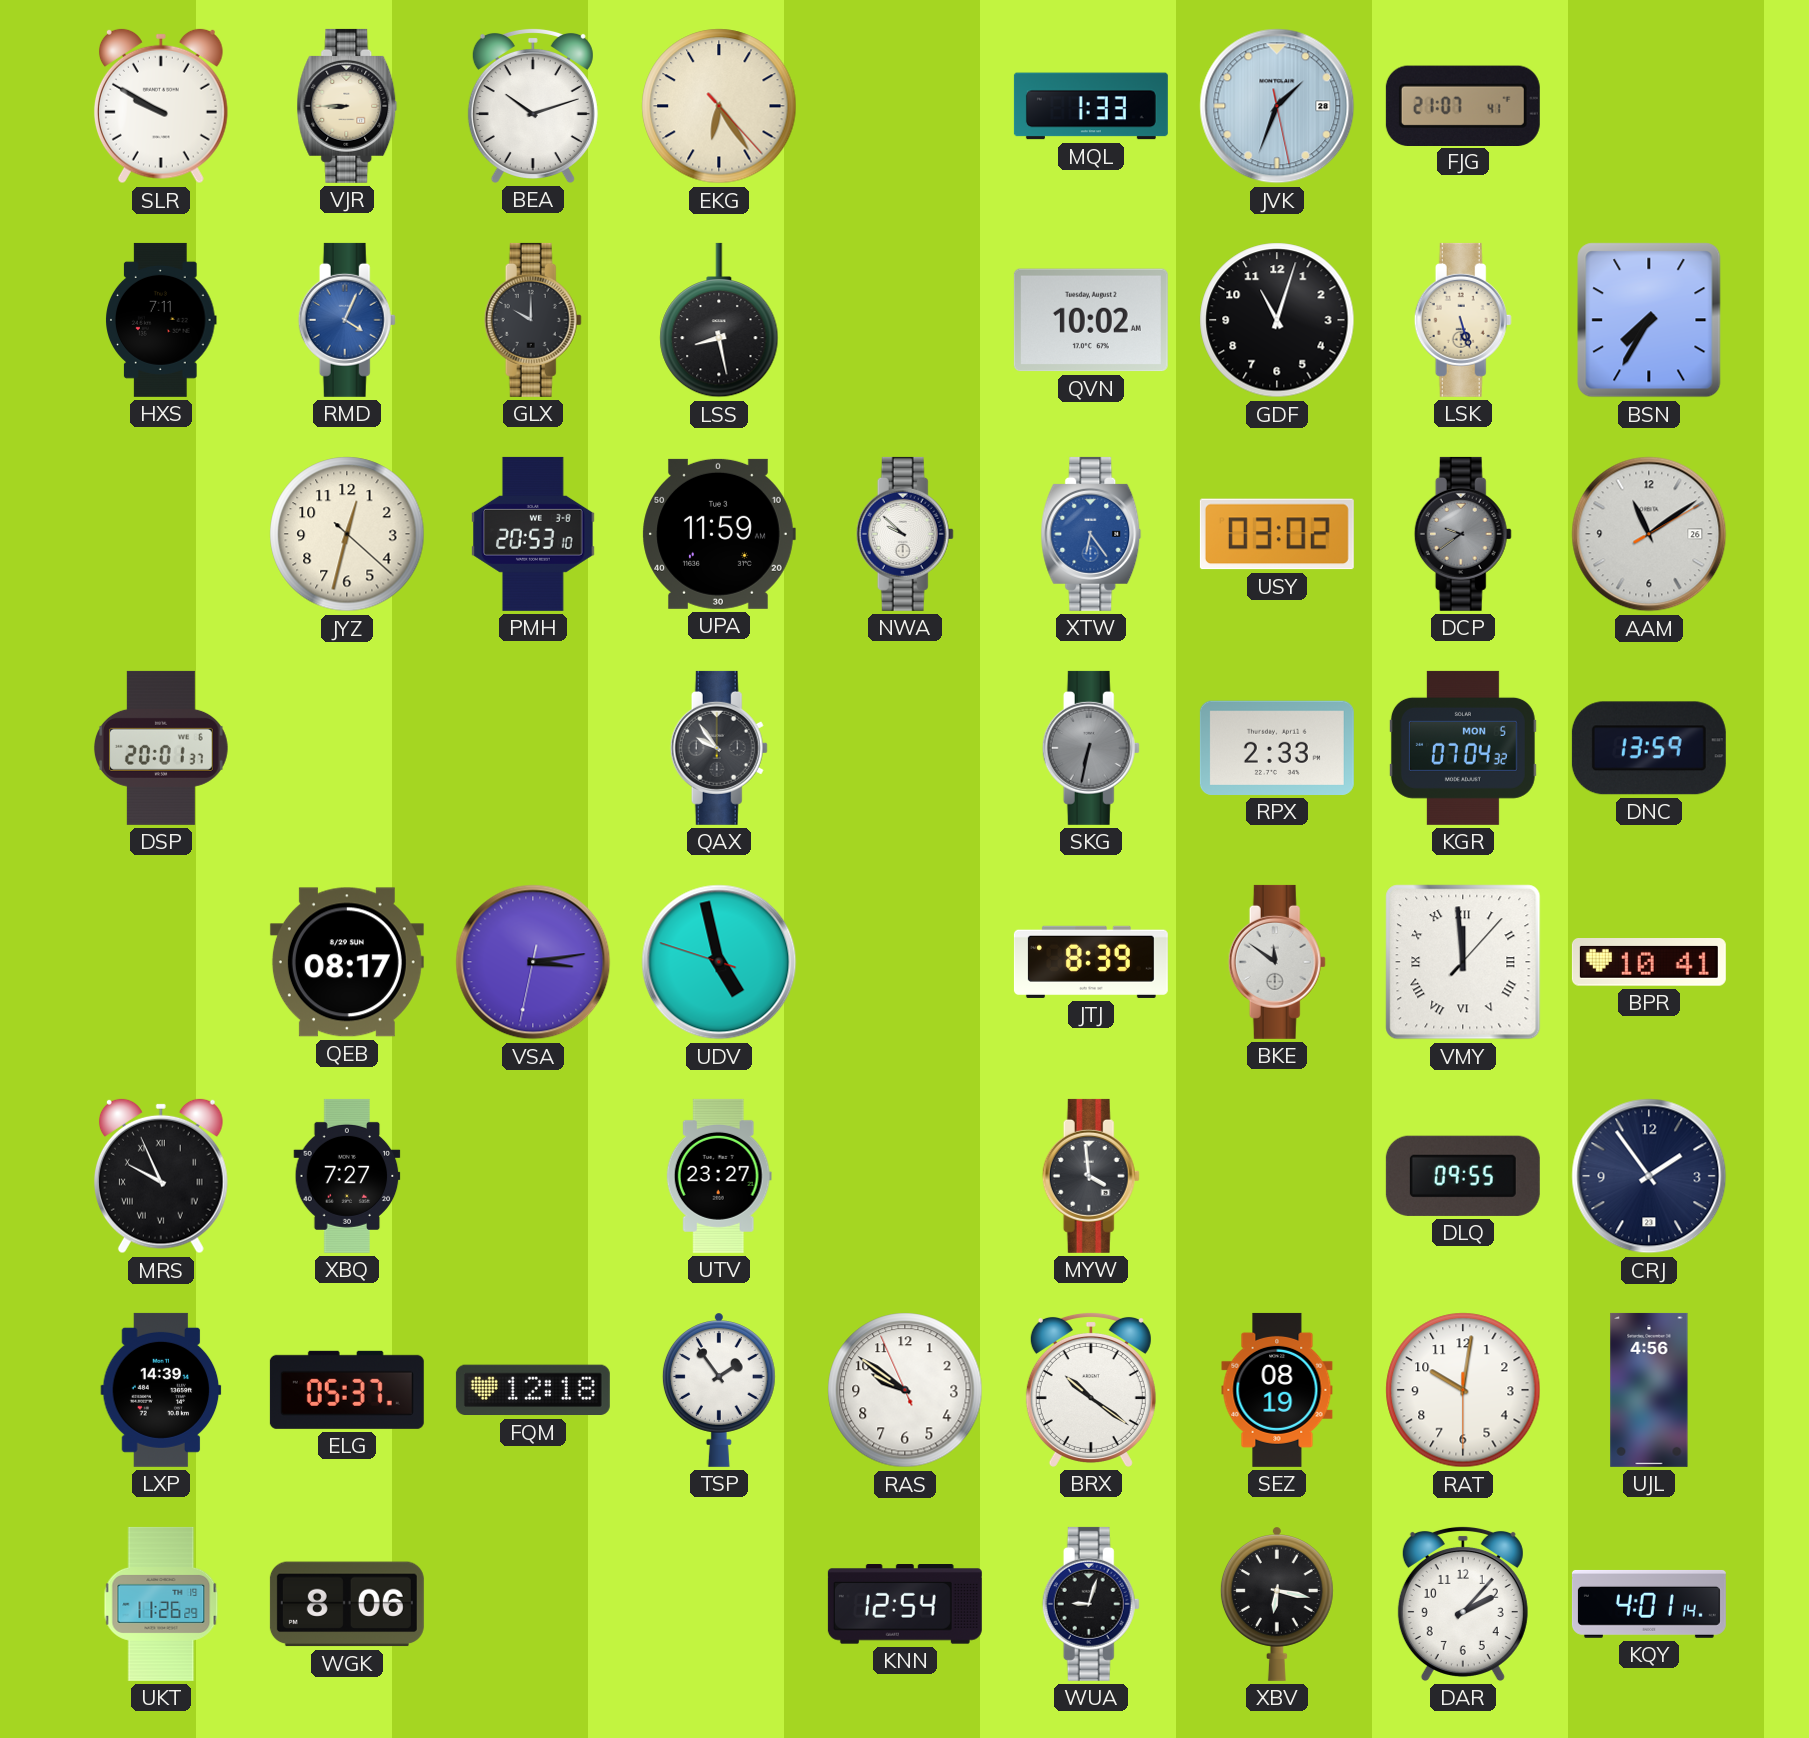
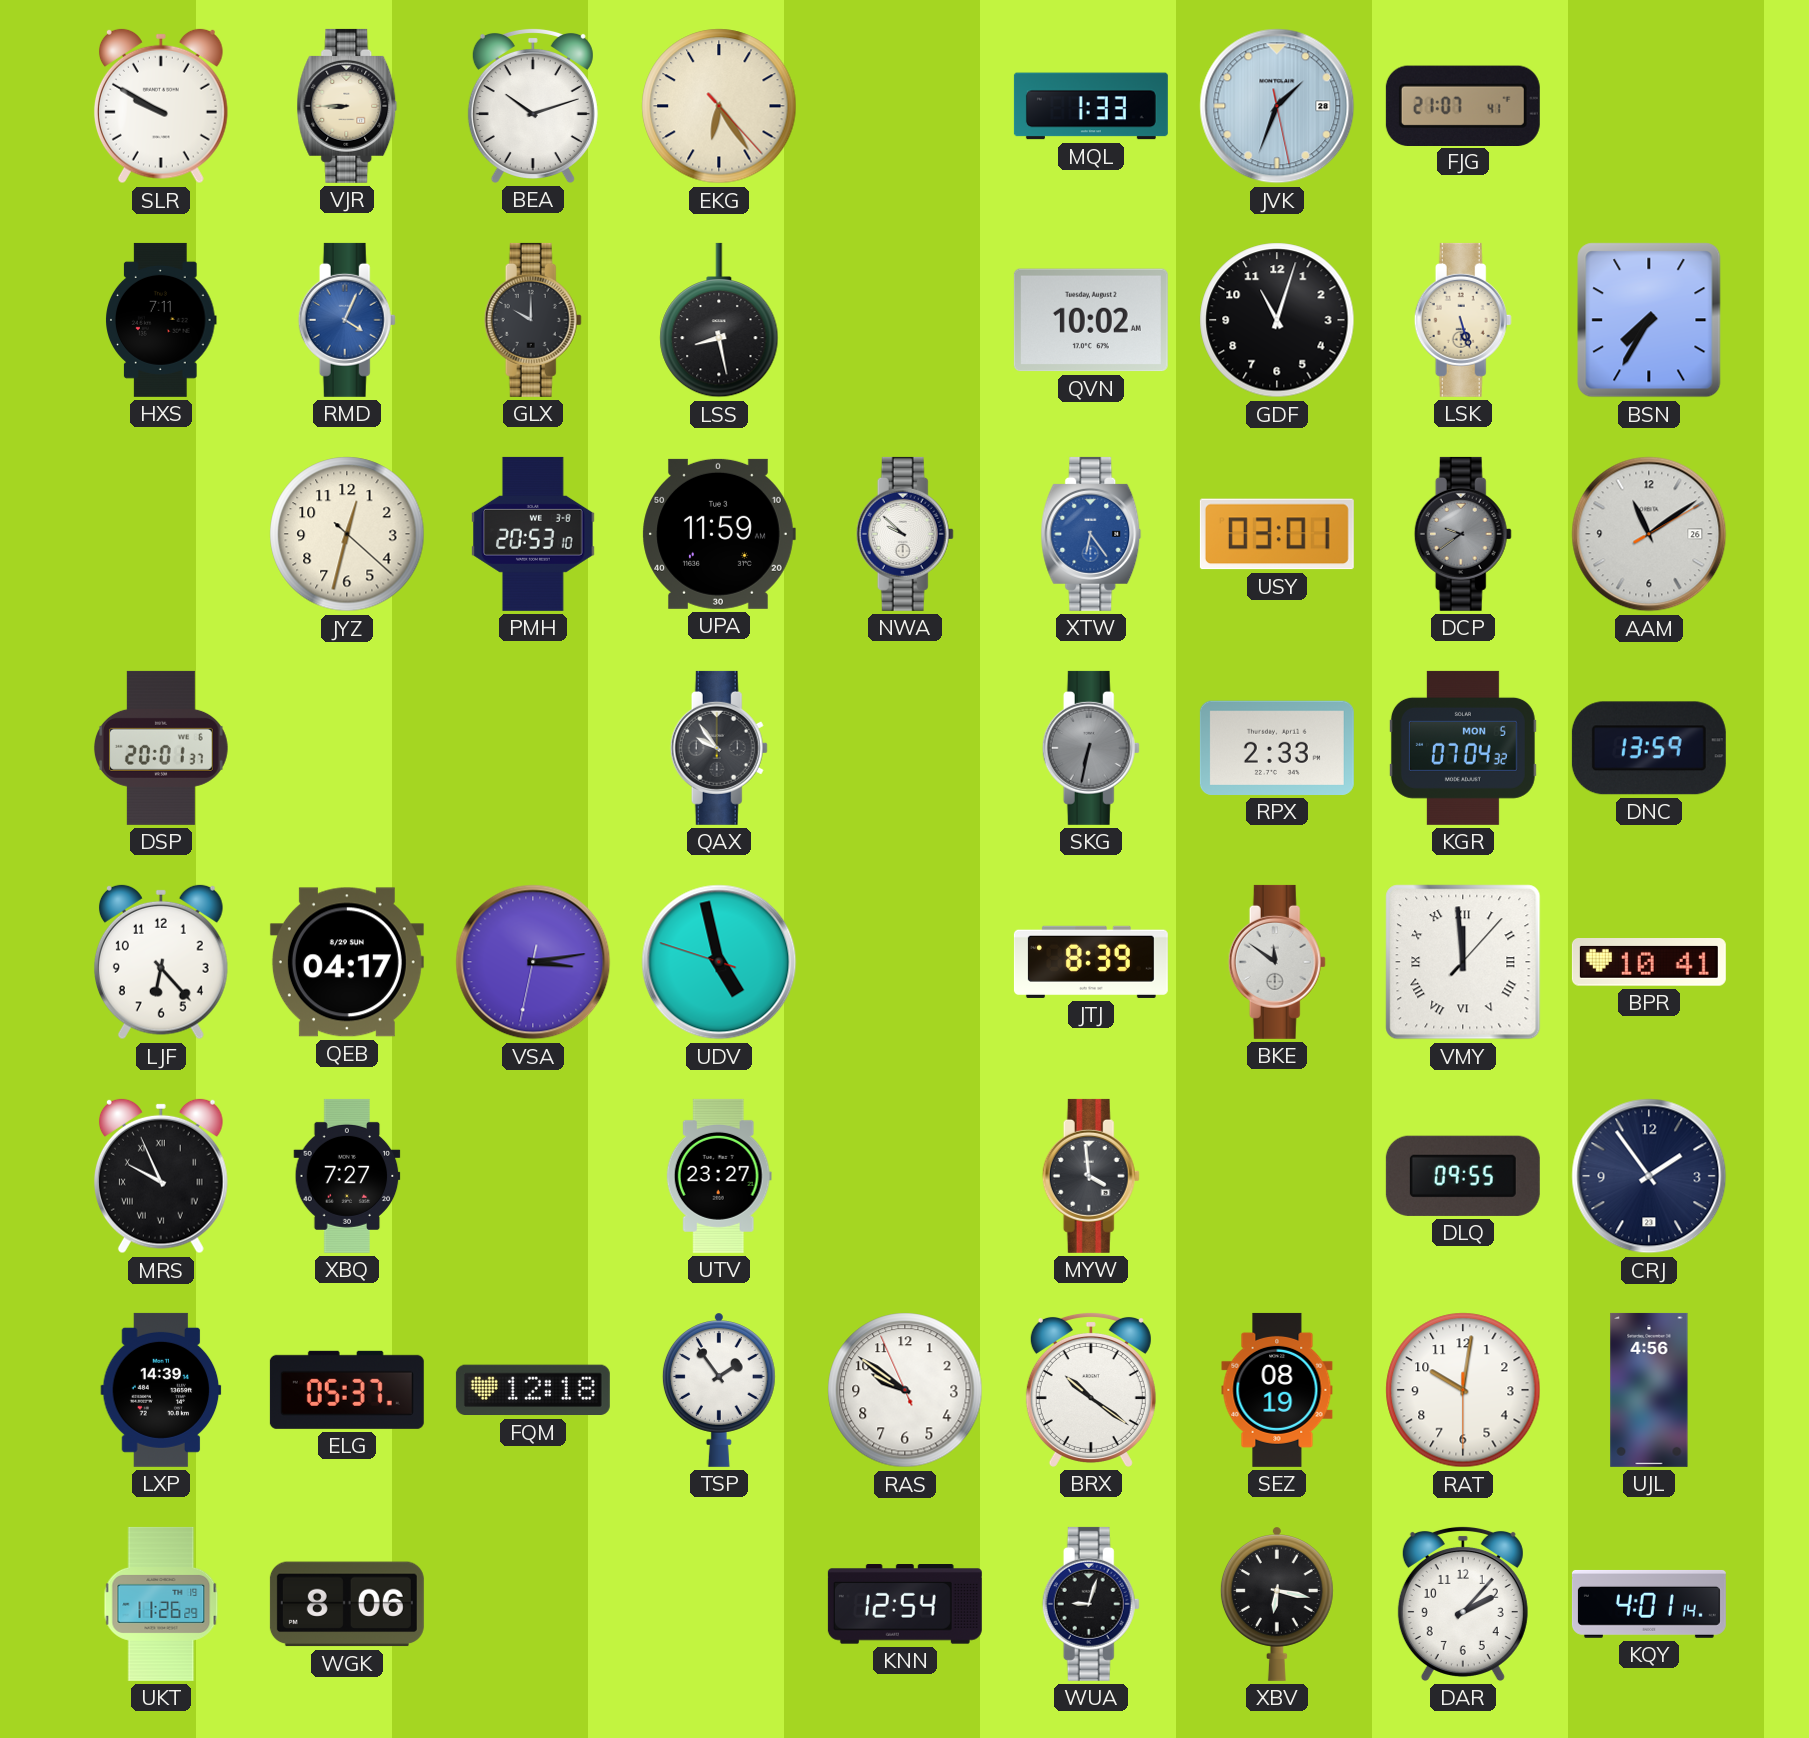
USY: 03:02 -> 03:01 (1277, 534)
LJF: none -> 6:23 (161, 962)
QEB: 08:17 -> 04:17 (347, 962)
